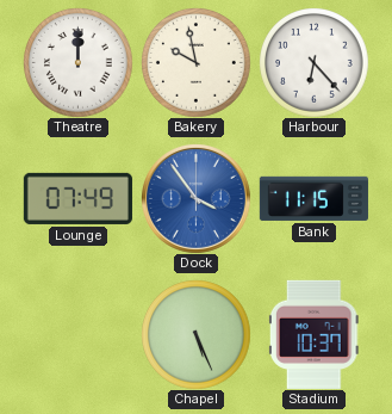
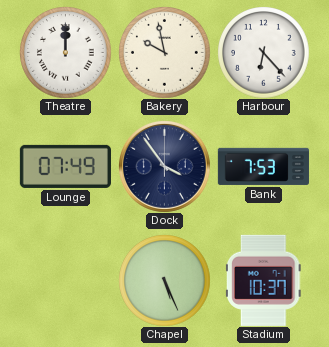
Dock dial: blue -> navy (164, 166)
Bank: 11:15 -> 7:53 (263, 166)
